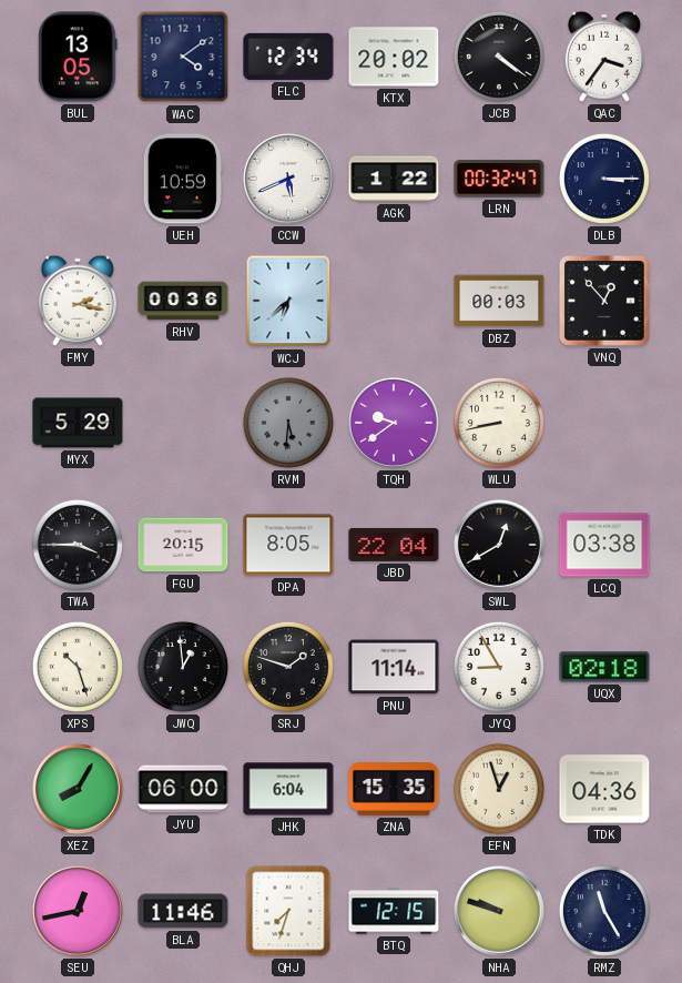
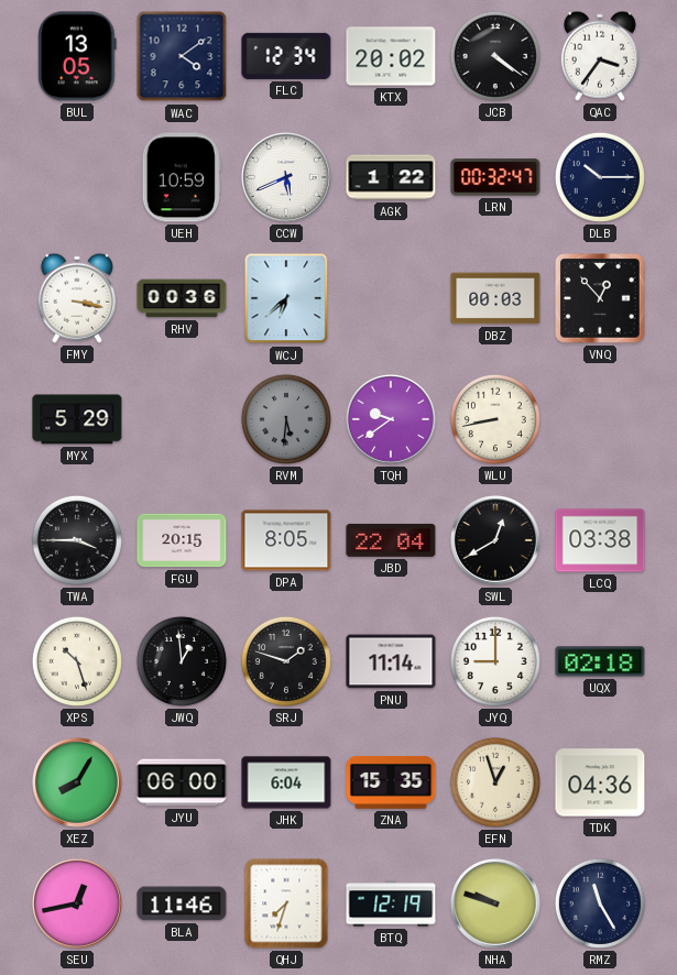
DLB: 3:15 -> 10:15 (600, 177)
FMY: 2:17 -> 3:17 (77, 298)
JYQ: 8:55 -> 9:00 (495, 661)
BTQ: 12:15 -> 12:19 (391, 903)
